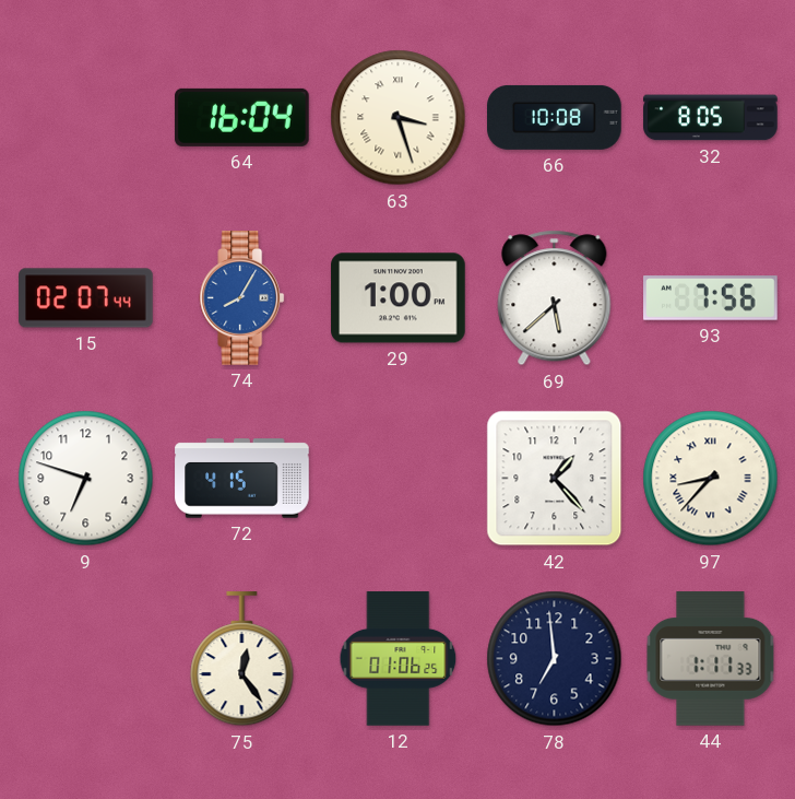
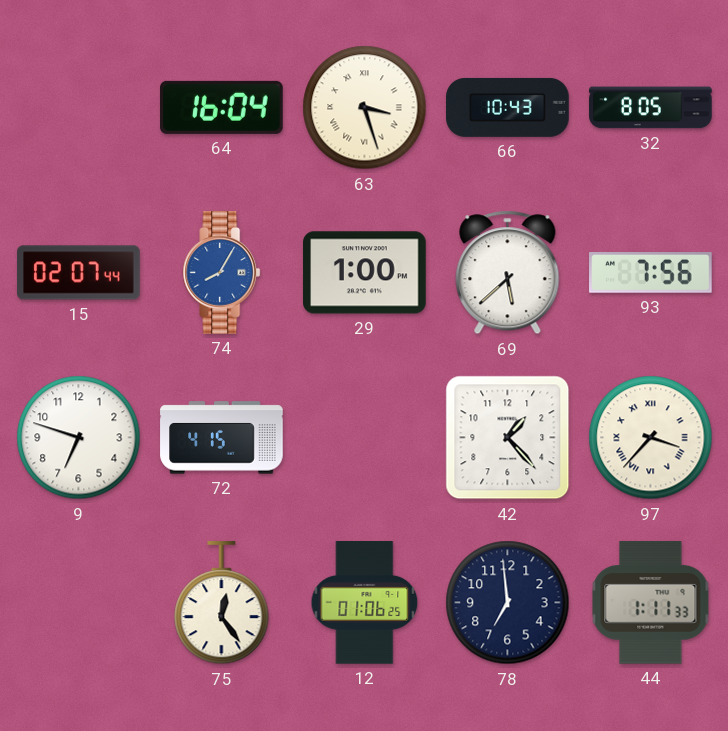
66: 10:08 -> 10:43 (508, 107)
97: 8:37 -> 3:37 (651, 438)
